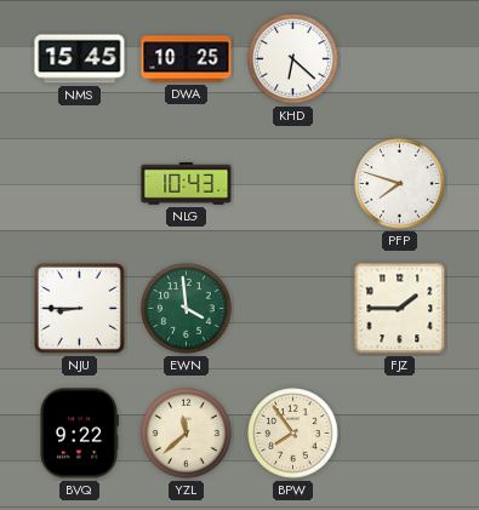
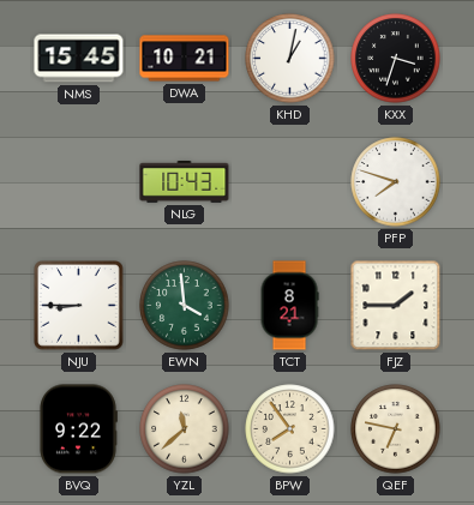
DWA: 10:25 -> 10:21 (185, 59)
KHD: 6:22 -> 1:02 (290, 59)
KXX: none -> 3:33 (396, 59)
TCT: none -> 8:21 (289, 306)
QEF: none -> 6:47 (396, 429)
